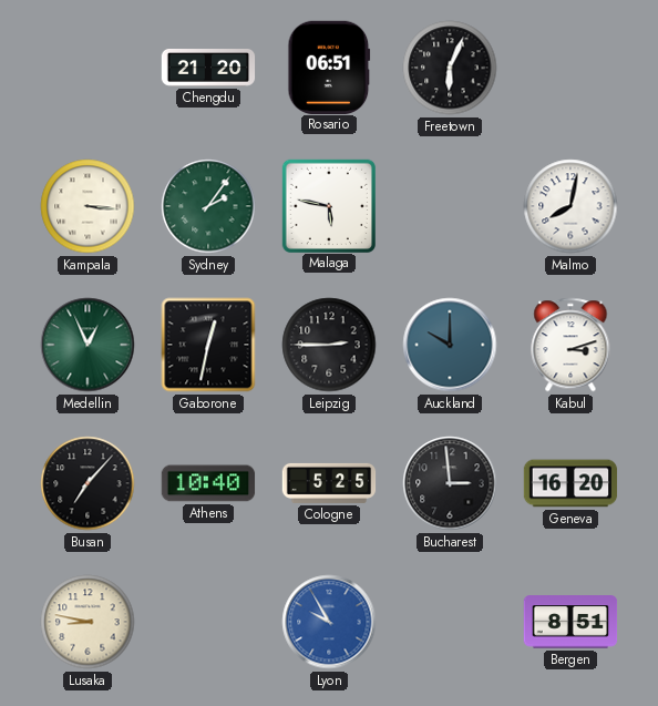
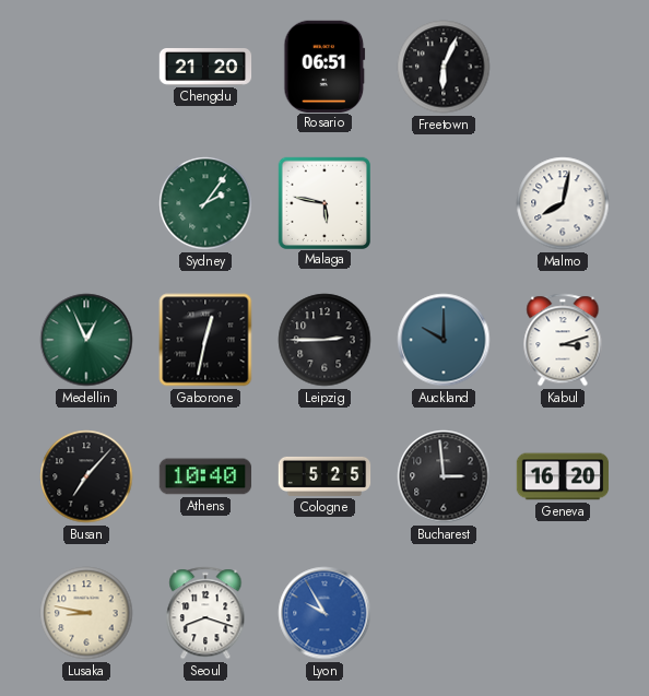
Kampala: 3:16 -> none (88, 206)
Seoul: none -> 8:18 (205, 613)
Bergen: 8:51 -> none (570, 622)
